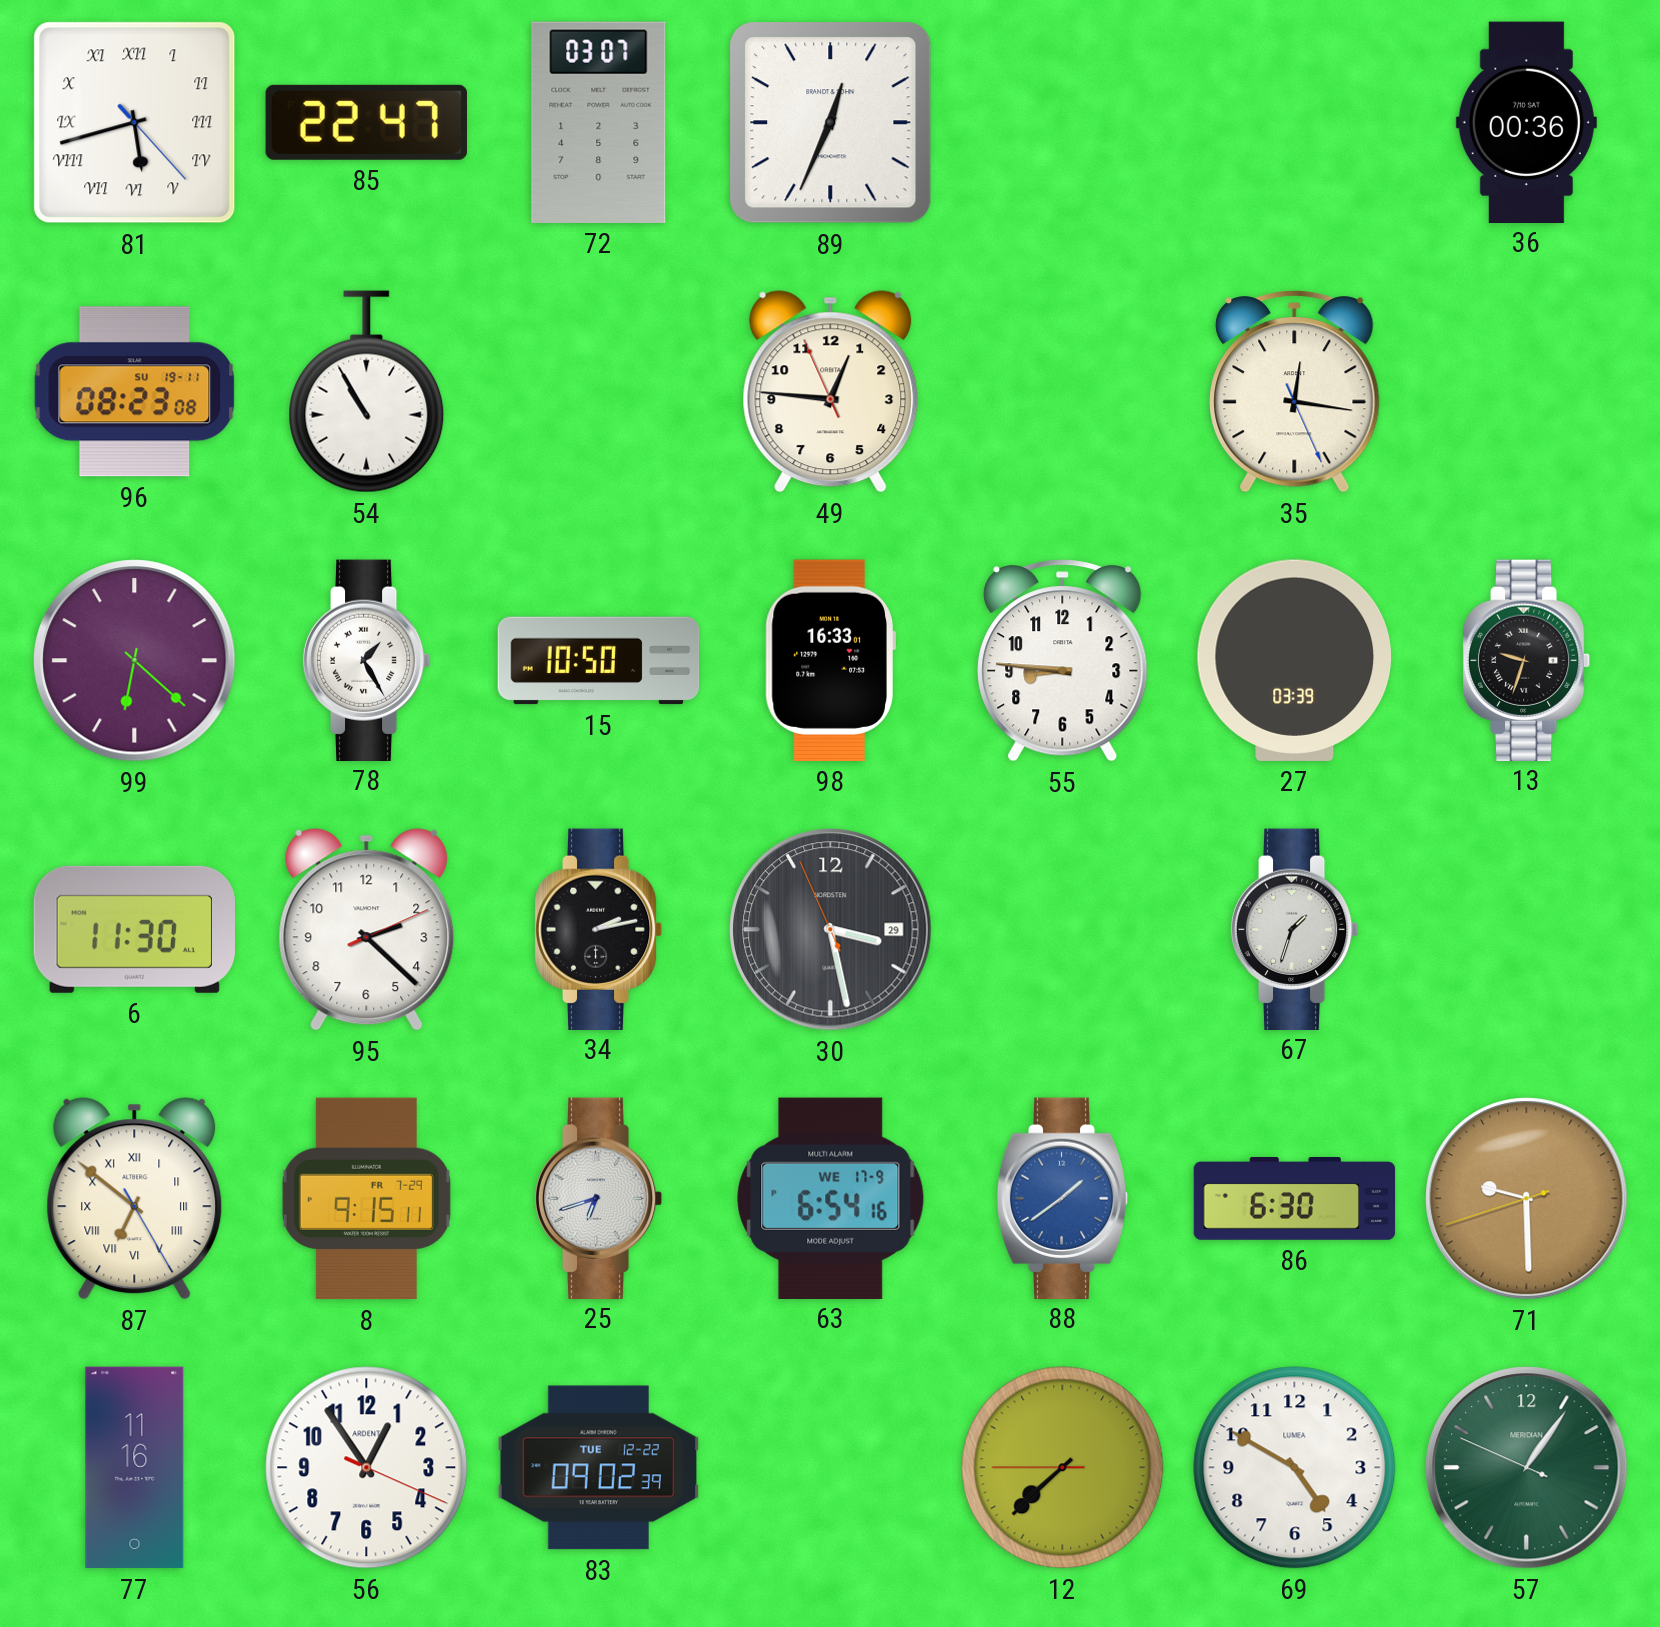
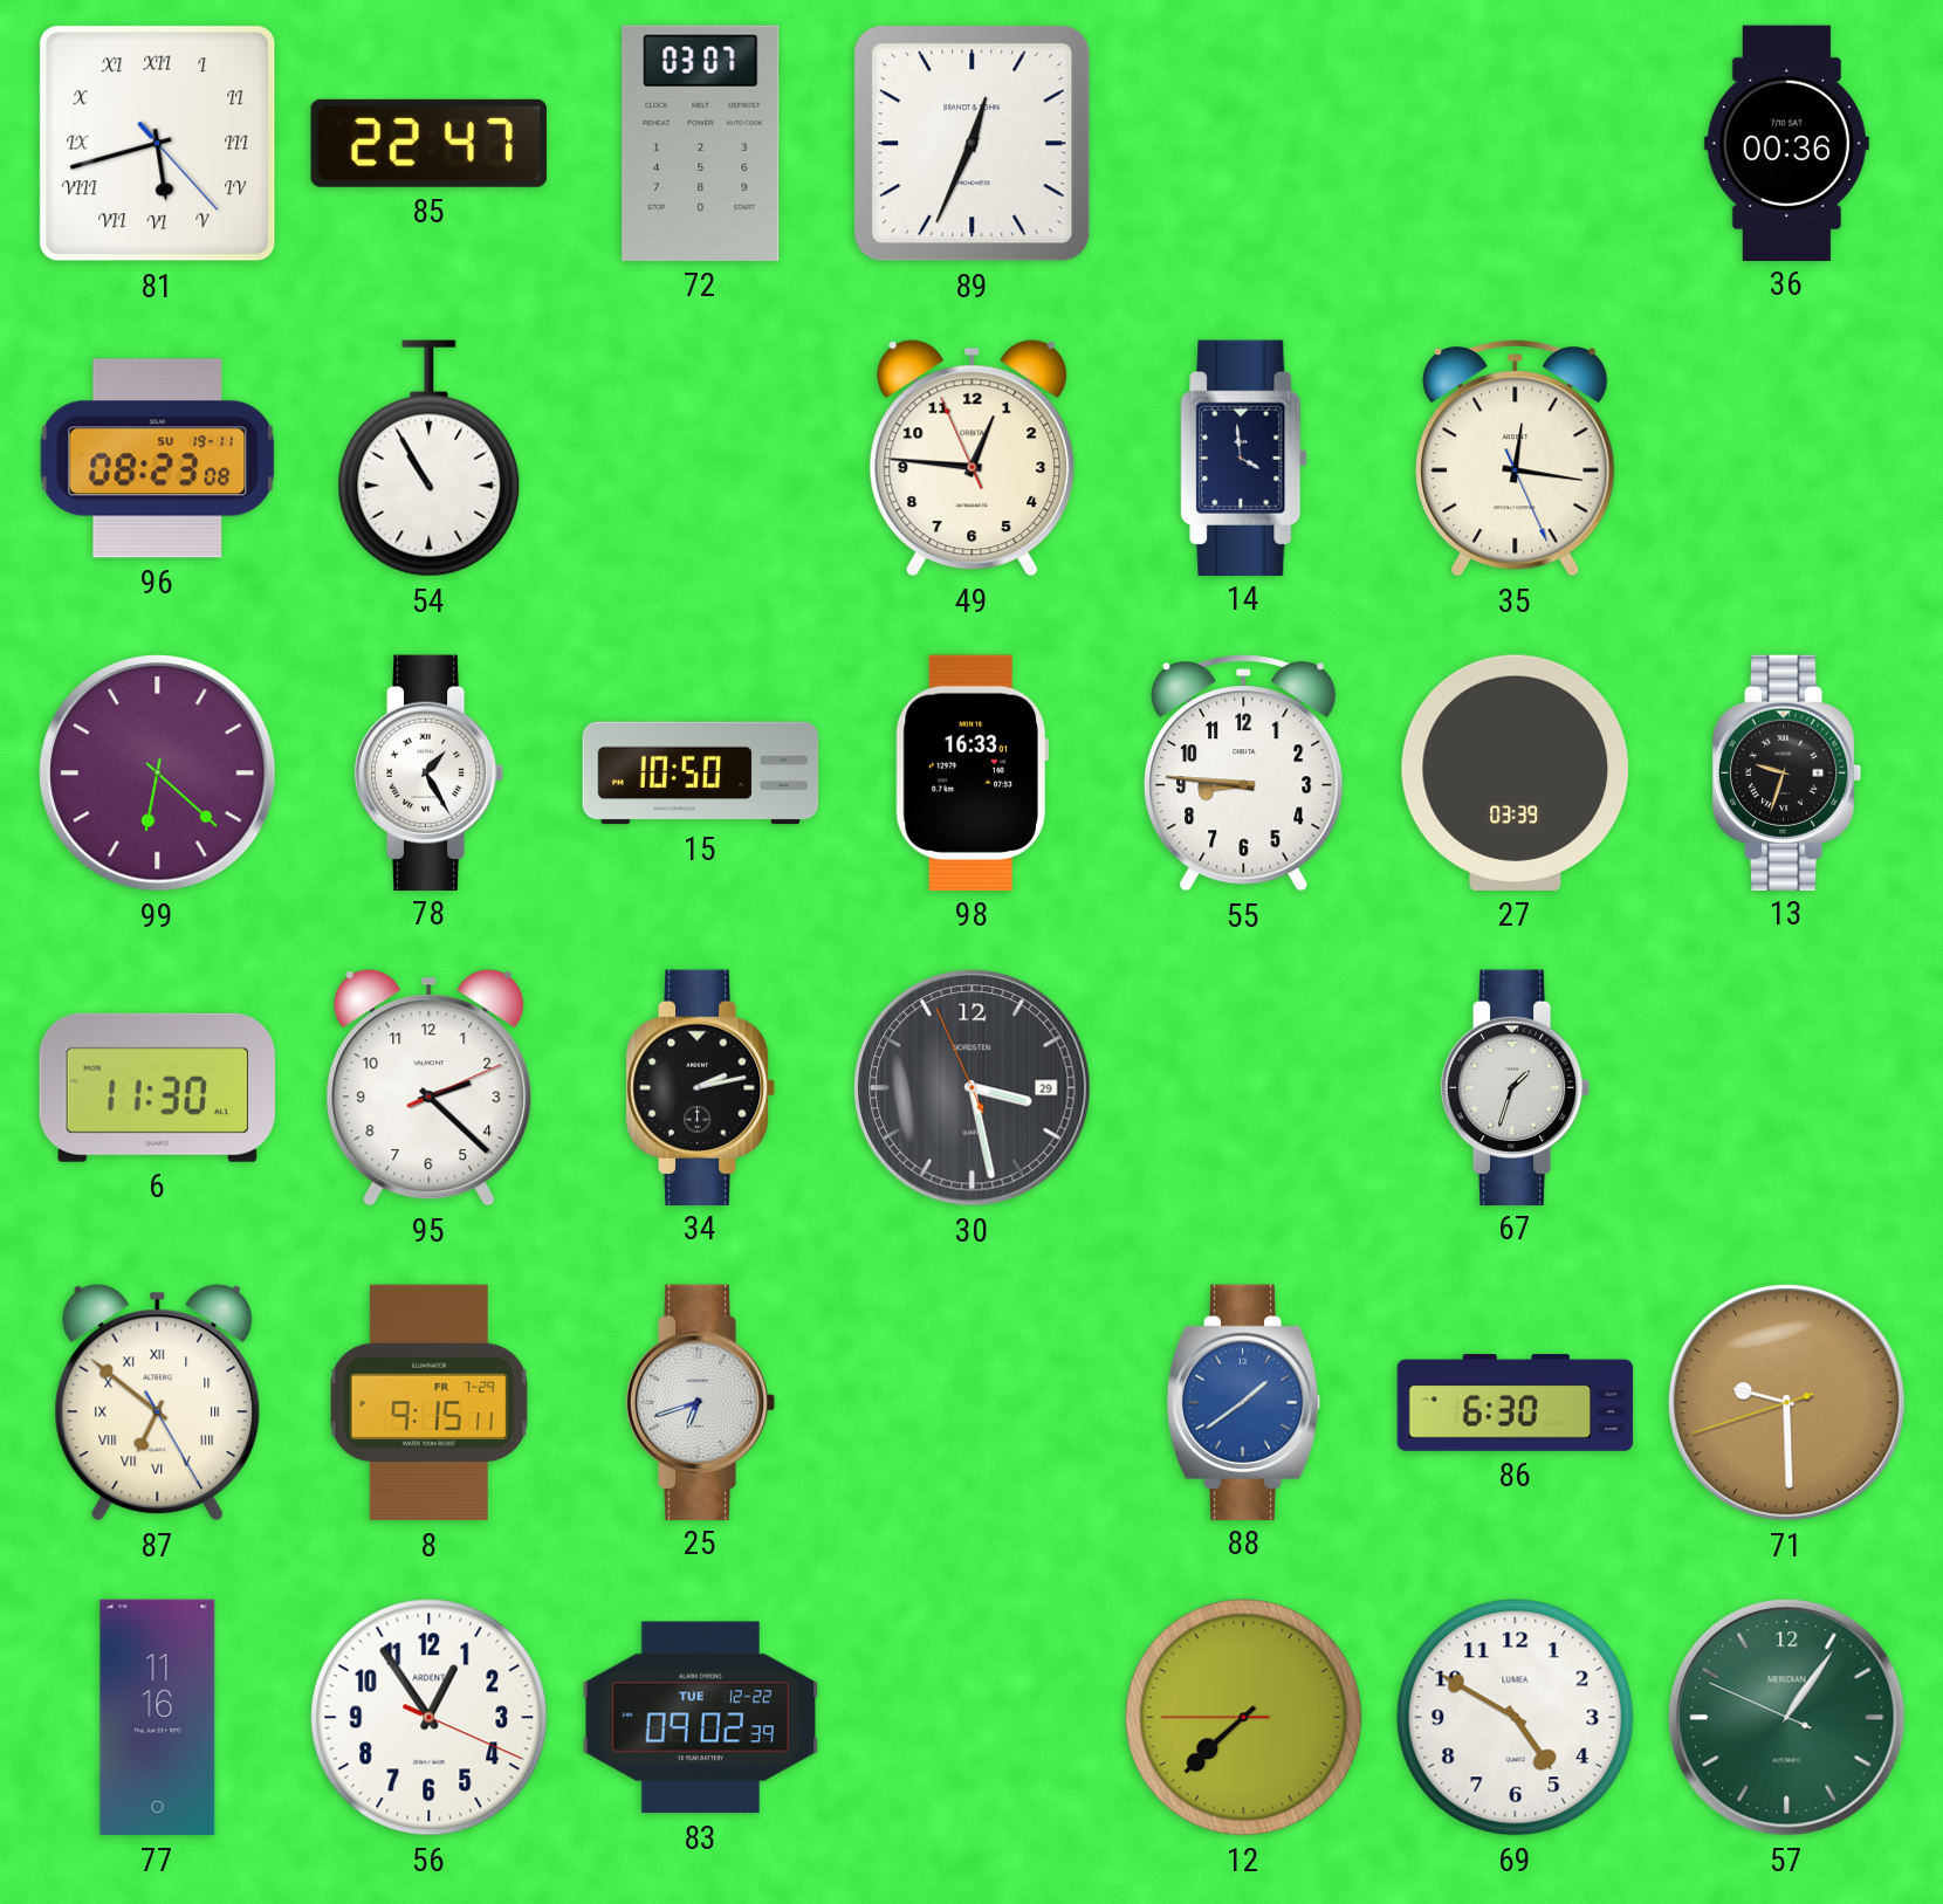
14: none -> 3:59 (1244, 458)
63: 6:54 -> none (831, 1198)
